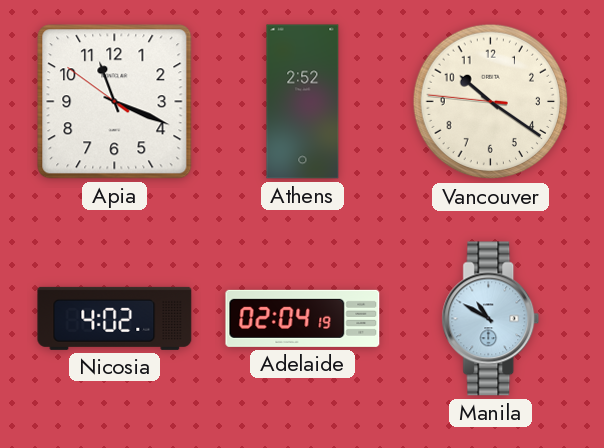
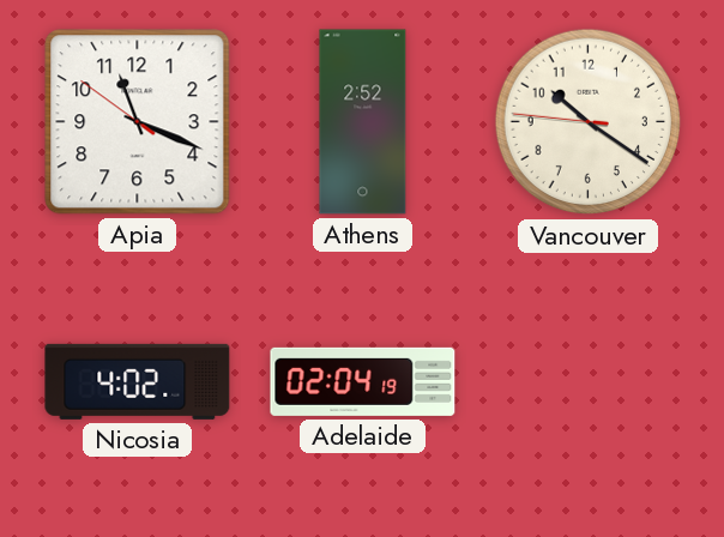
Manila: 10:50 -> none (491, 319)
